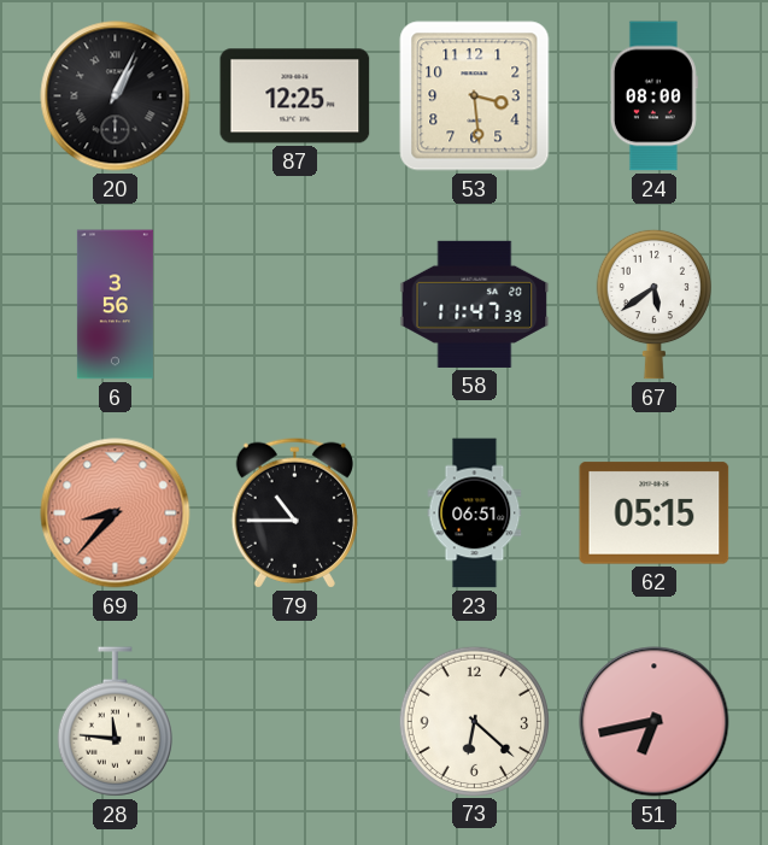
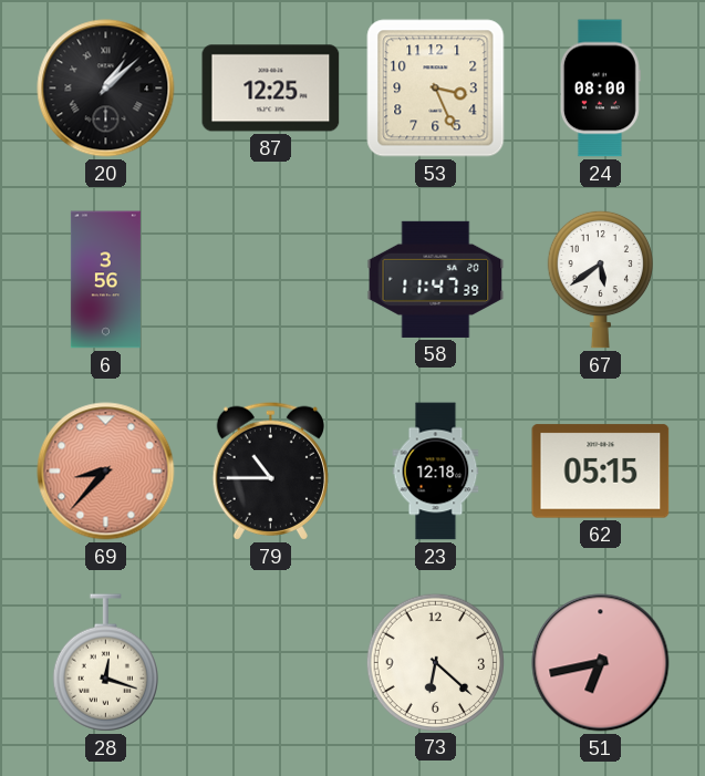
20: 1:04 -> 1:08 (106, 89)
53: 3:29 -> 3:26 (436, 89)
23: 06:51 -> 12:18 (436, 472)
28: 11:46 -> 12:18 (105, 663)
